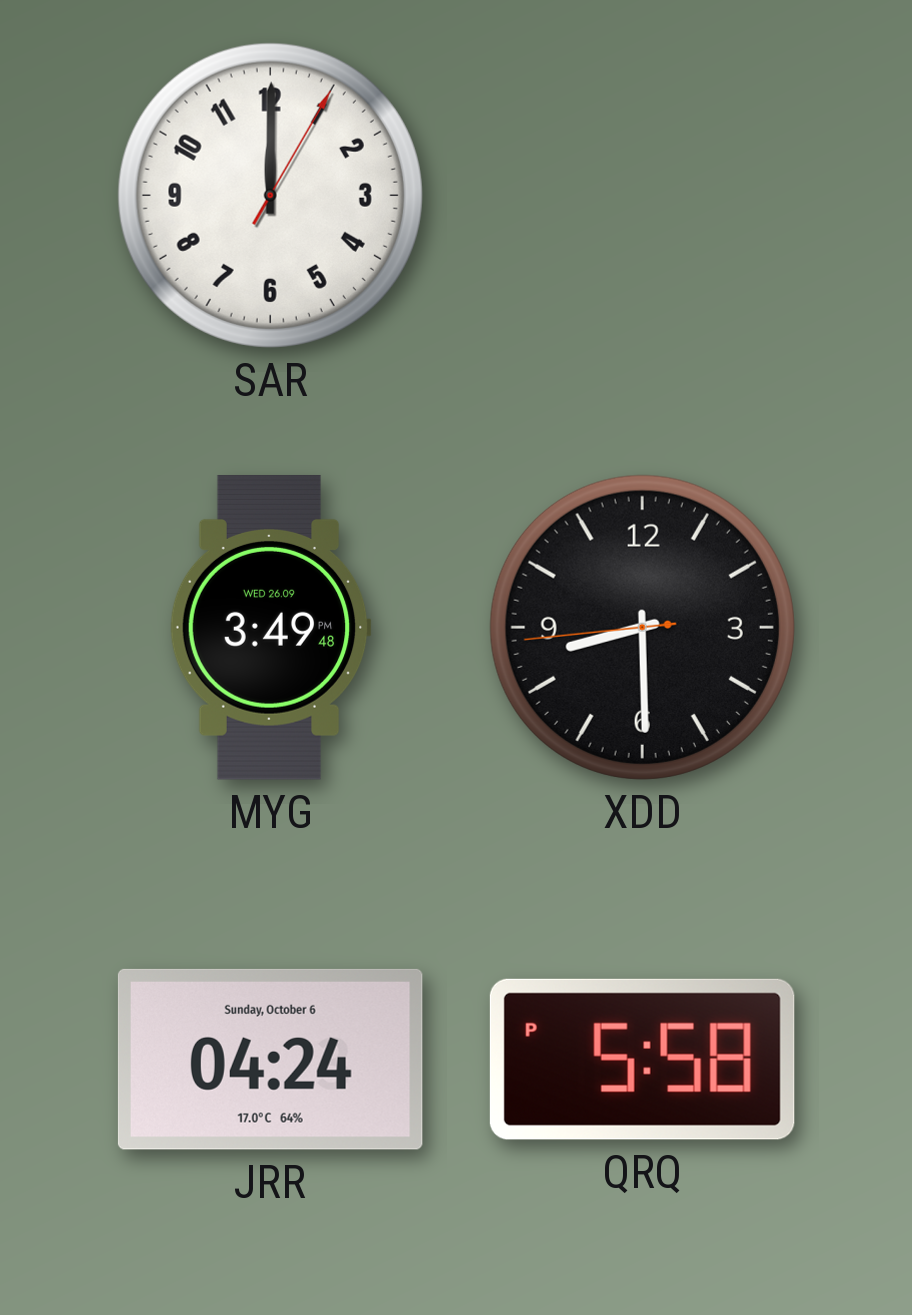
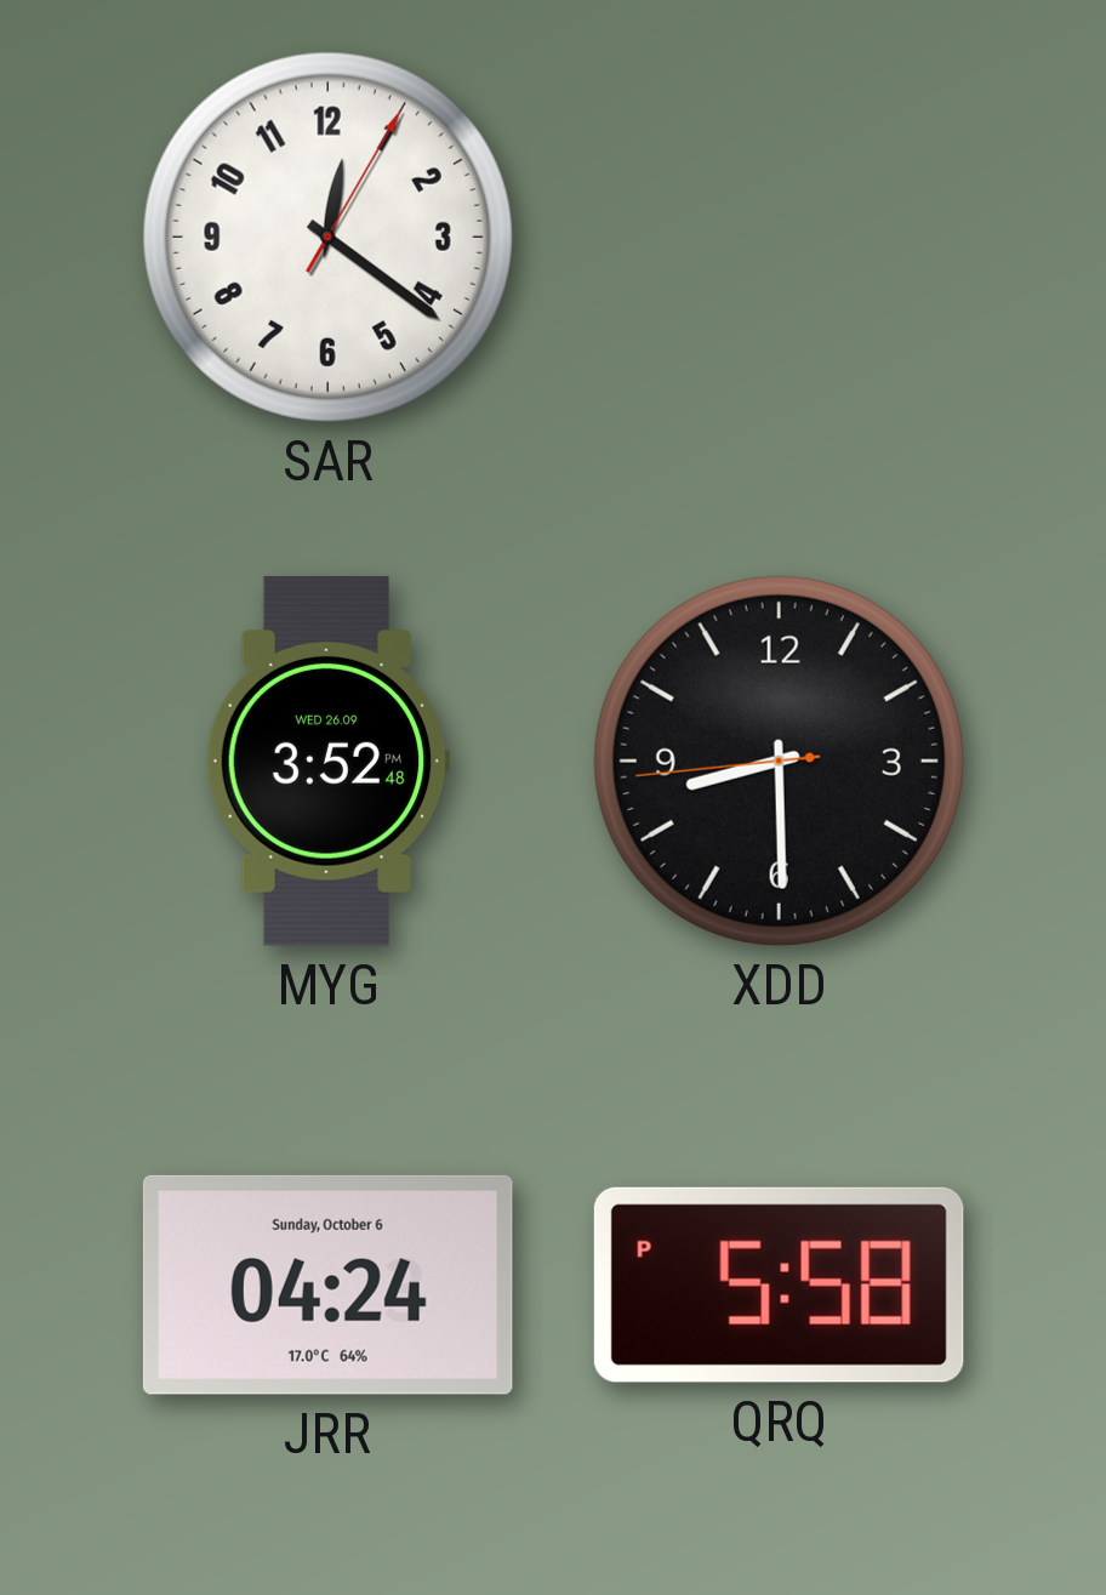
SAR: 12:00 -> 12:21 (327, 237)
MYG: 3:49 -> 3:52 (327, 761)
